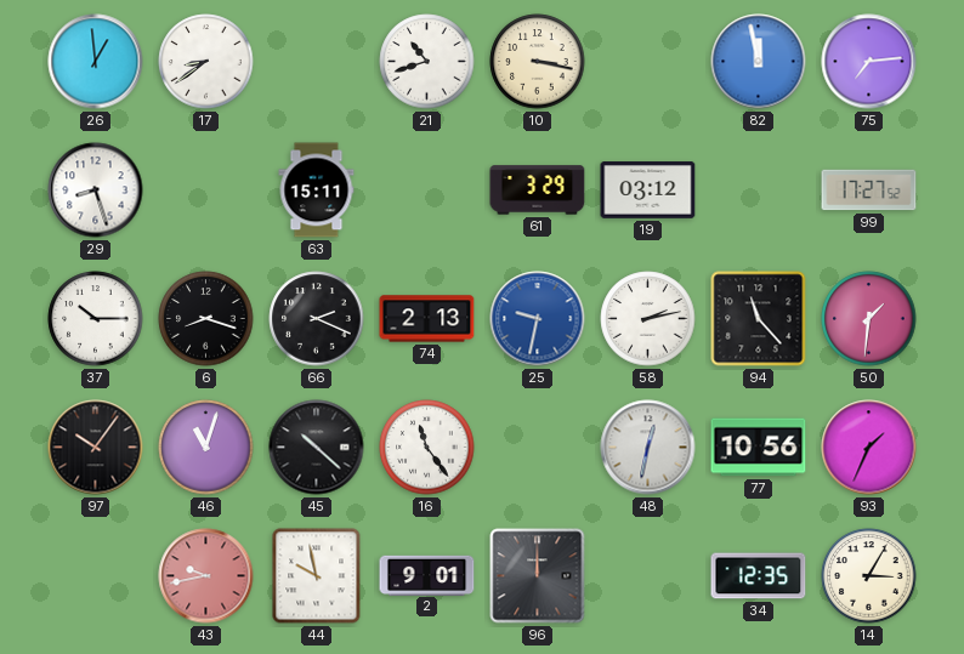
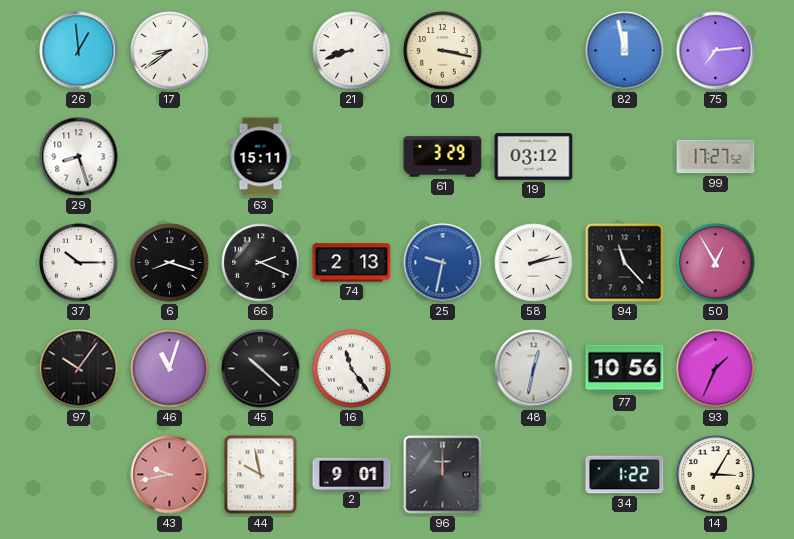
21: 10:42 -> 8:42 (352, 51)
50: 1:31 -> 12:55 (716, 263)
34: 12:35 -> 1:22 (625, 475)
